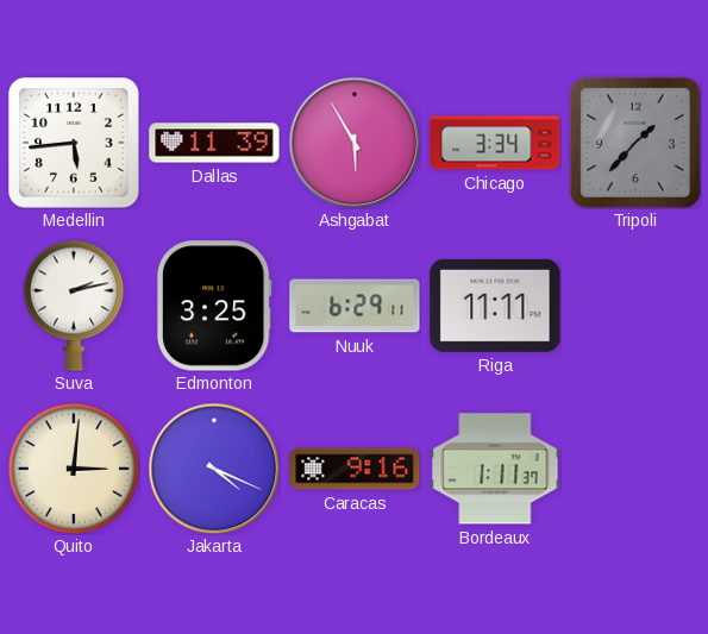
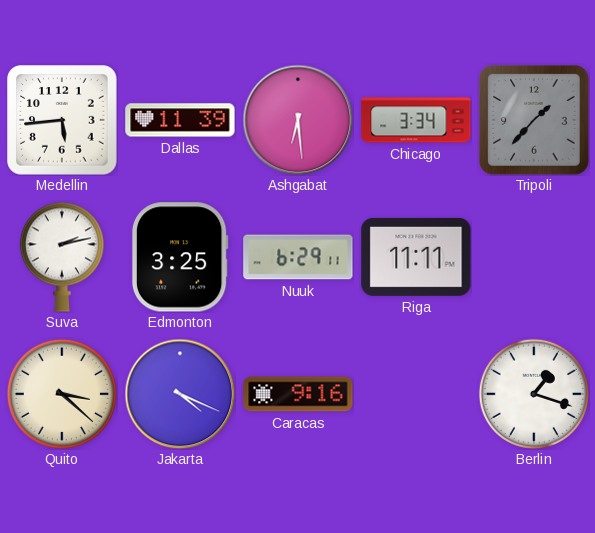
Ashgabat: 5:55 -> 6:29 (298, 120)
Quito: 3:01 -> 3:22 (62, 394)
Bordeaux: 1:11 -> none (495, 469)
Berlin: none -> 1:18 (534, 394)
